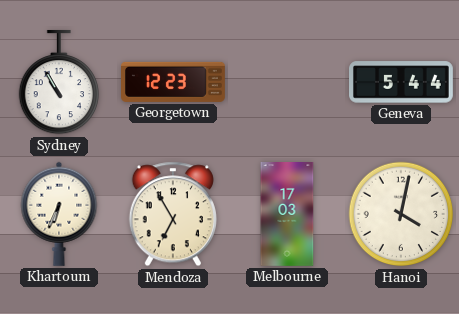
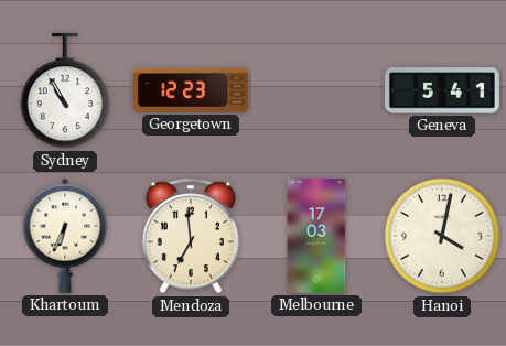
Geneva: 5:44 -> 5:41 (443, 90)
Mendoza: 6:55 -> 6:59 (191, 236)
